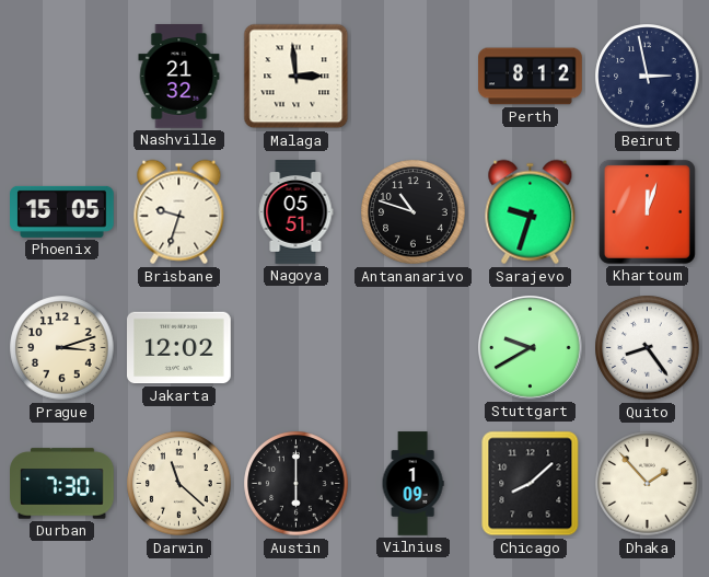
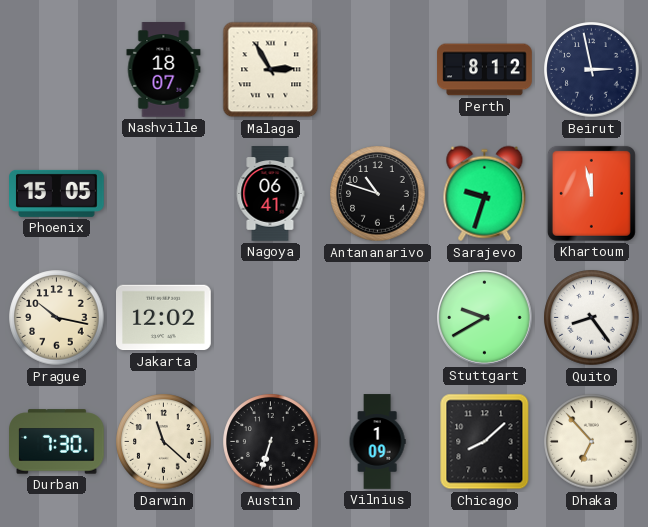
Nashville: 21:32 -> 18:07 (164, 70)
Malaga: 2:59 -> 2:55 (271, 70)
Brisbane: 9:33 -> none (179, 212)
Nagoya: 05:51 -> 06:41 (270, 194)
Khartoum: 12:03 -> 11:58 (591, 193)
Prague: 3:12 -> 10:17 (57, 318)
Austin: 6:00 -> 6:33 (271, 442)
Dhaka: 1:53 -> 6:53 (592, 442)
